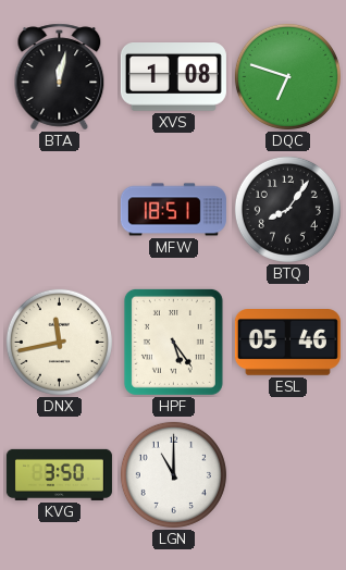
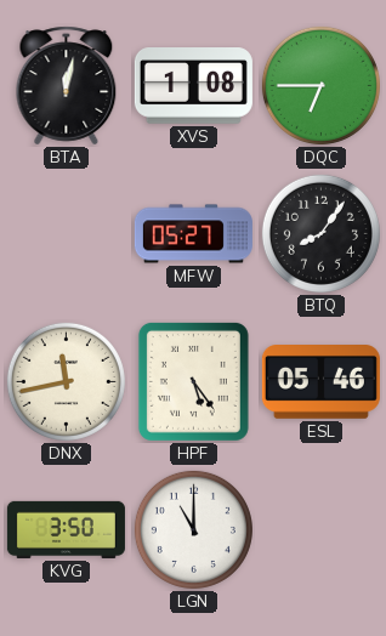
DQC: 6:48 -> 6:45 (320, 85)
MFW: 18:51 -> 05:27 (193, 234)
